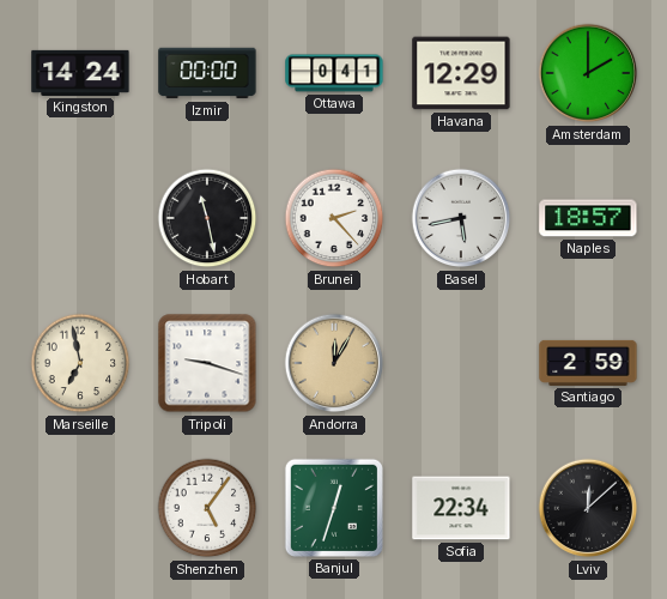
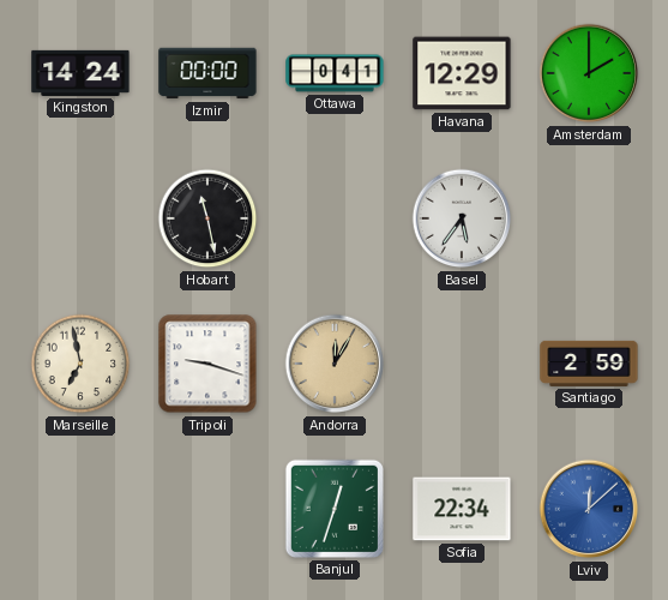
Brunei: 2:23 -> none (334, 218)
Basel: 5:43 -> 5:36 (462, 218)
Naples: 18:57 -> none (588, 218)
Shenzhen: 5:06 -> none (207, 508)
Lviv dial: black -> blue (589, 509)
